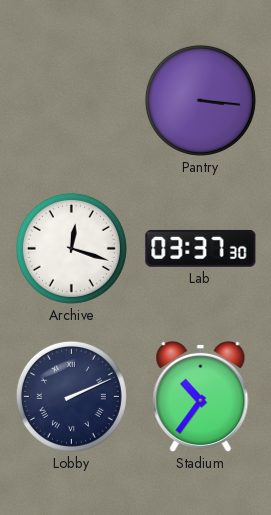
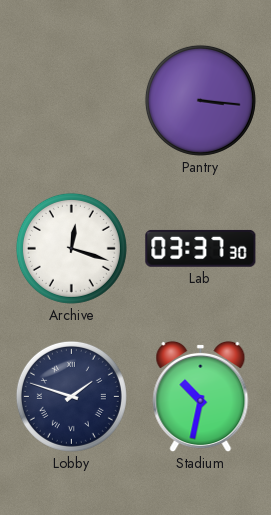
Lobby: 2:11 -> 1:48 (71, 396)
Stadium: 10:36 -> 10:32 (201, 397)
